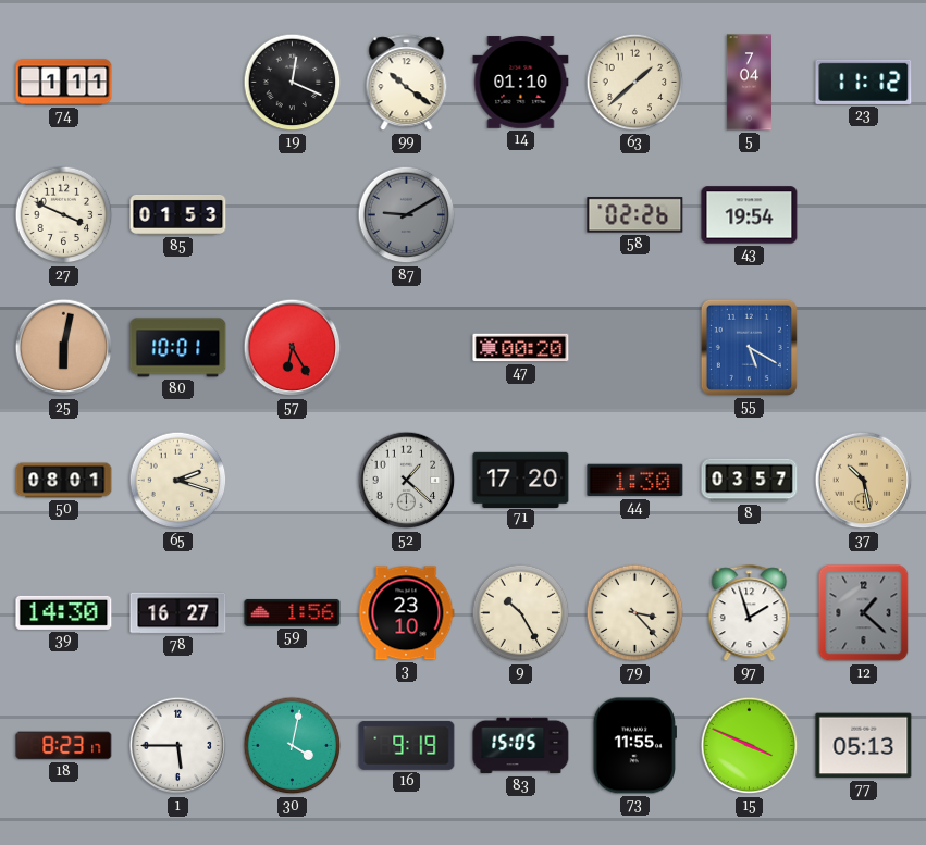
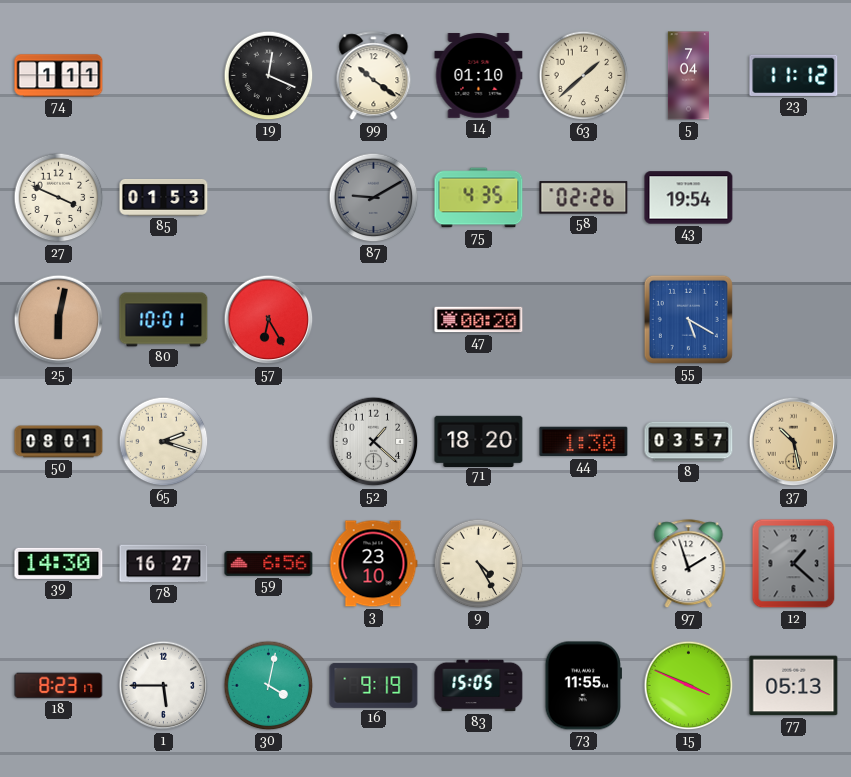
75: none -> 4:35 (479, 198)
71: 17:20 -> 18:20 (479, 441)
59: 1:56 -> 6:56 (269, 563)
9: 10:25 -> 4:25 (479, 564)
79: 3:23 -> none (635, 613)
